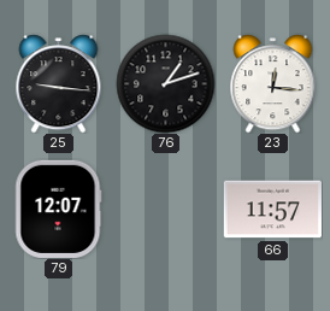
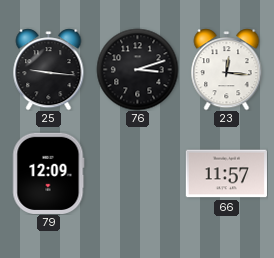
76: 1:12 -> 3:12 (137, 69)
79: 12:07 -> 12:09 (49, 173)
